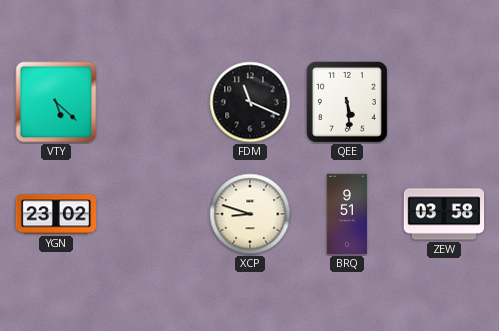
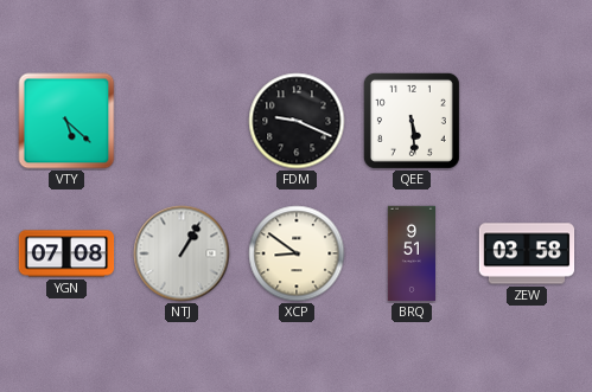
FDM: 11:19 -> 9:19 (297, 121)
YGN: 23:02 -> 07:08 (66, 253)
NTJ: none -> 1:05 (182, 253)
XCP: 8:48 -> 8:51 (297, 253)
